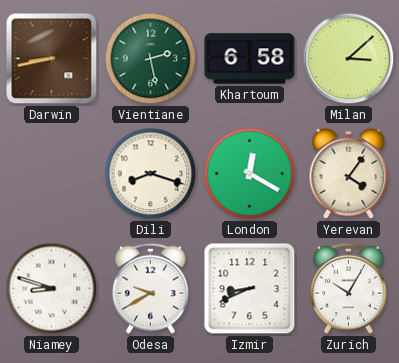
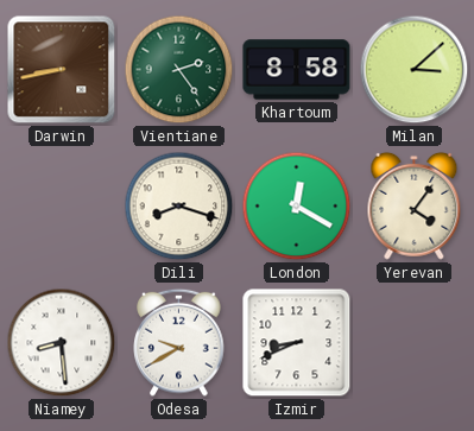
Vientiane: 2:28 -> 2:24 (179, 70)
Khartoum: 6:58 -> 8:58 (297, 70)
Niamey: 8:48 -> 8:29 (62, 343)
Zurich: 10:05 -> none (349, 288)
